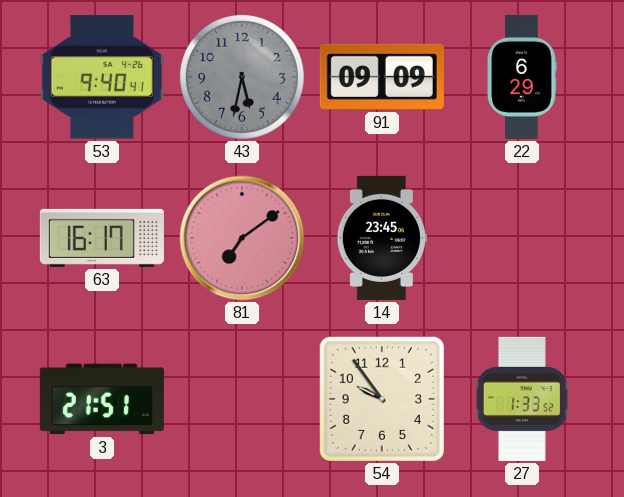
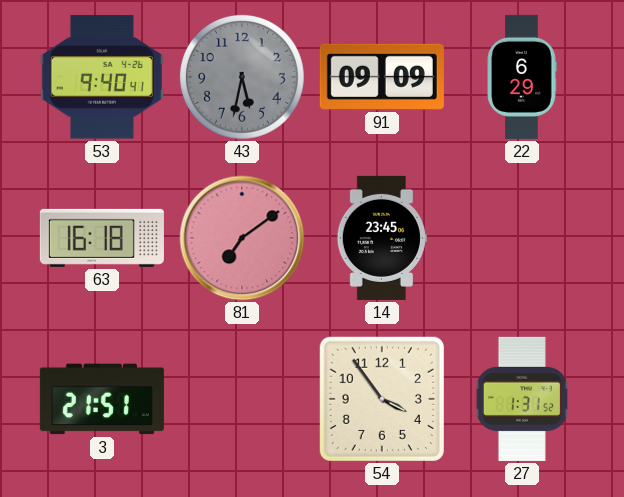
63: 16:17 -> 16:18 (102, 238)
54: 9:54 -> 3:54 (382, 399)
27: 1:33 -> 1:31 (522, 399)
